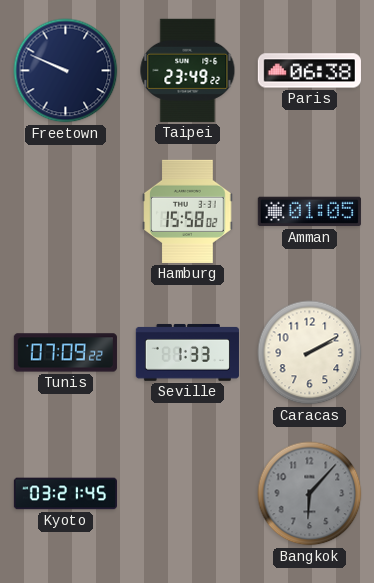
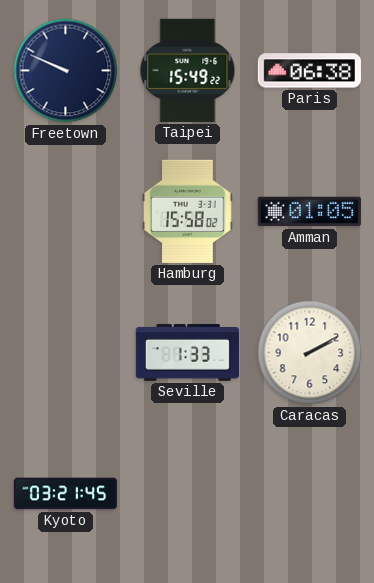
Taipei: 23:49 -> 15:49 (188, 70)
Tunis: 07:09 -> none (65, 353)
Bangkok: 6:07 -> none (310, 494)
